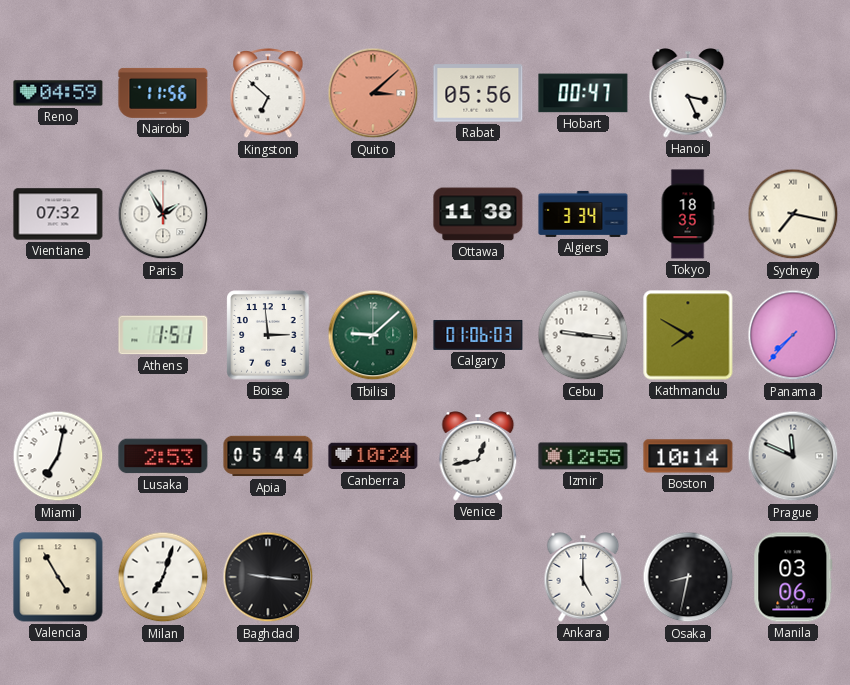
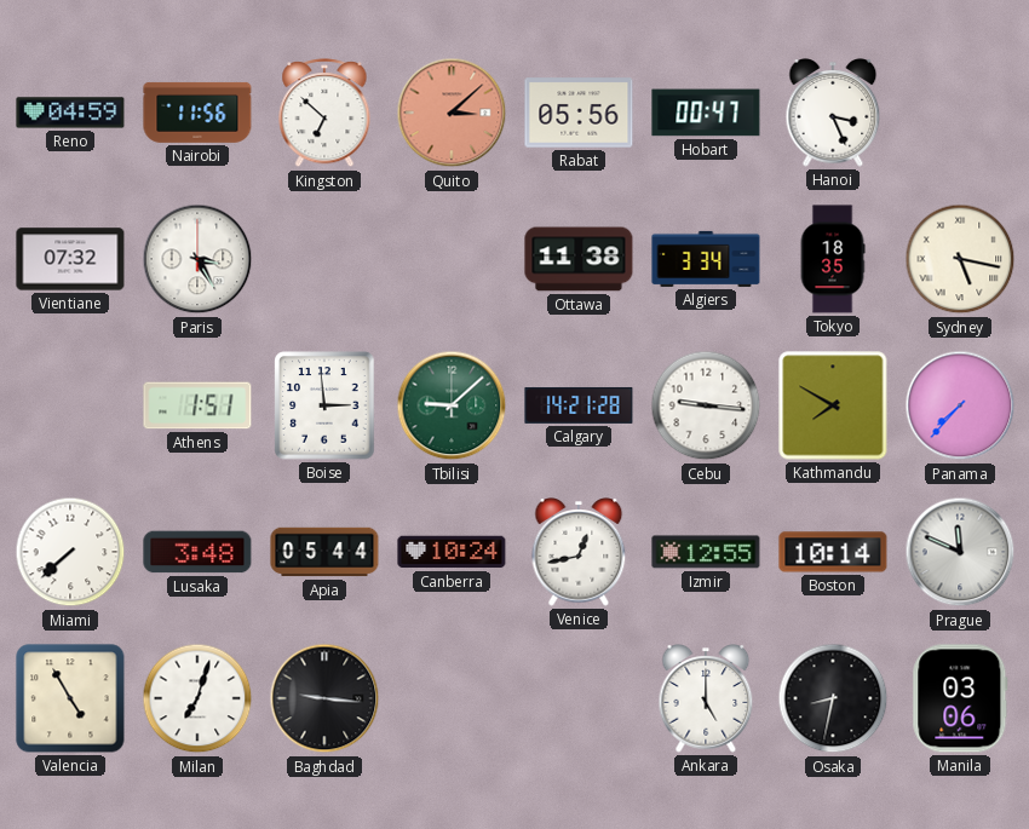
Paris: 1:55 -> 3:25 (197, 259)
Sydney: 7:17 -> 5:17 (960, 259)
Calgary: 01:06 -> 14:21 (579, 405)
Miami: 7:02 -> 7:38 (70, 552)
Lusaka: 2:53 -> 3:48 (197, 552)
